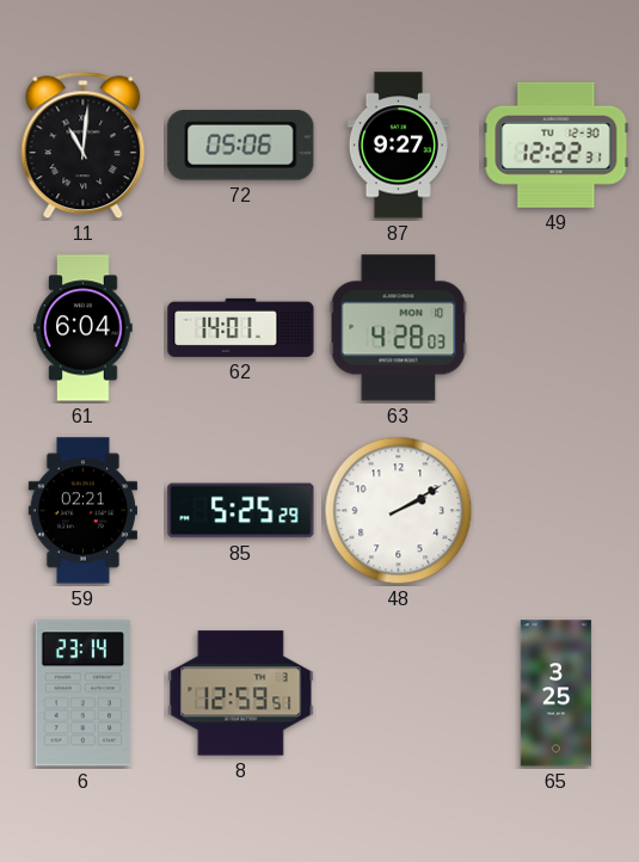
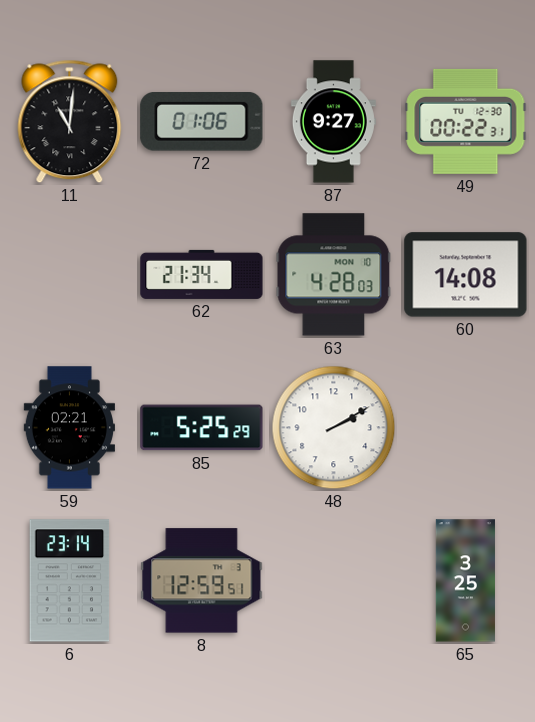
72: 05:06 -> 01:06 (202, 122)
49: 12:22 -> 00:22 (466, 121)
61: 6:04 -> none (84, 328)
62: 14:01 -> 21:34 (202, 274)
60: none -> 14:08 (466, 275)
